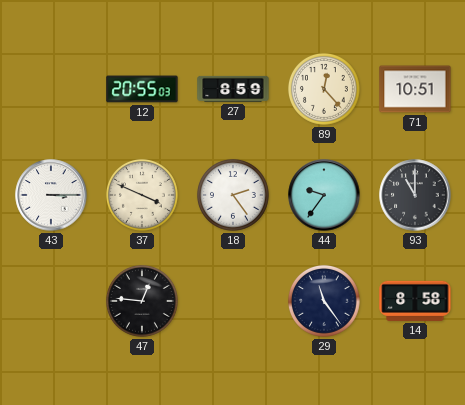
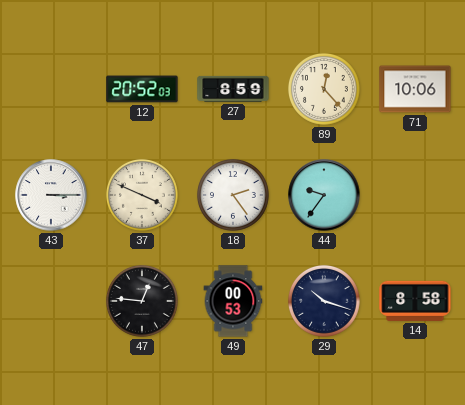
12: 20:55 -> 20:52 (142, 89)
71: 10:51 -> 10:06 (415, 89)
93: 11:00 -> none (415, 195)
49: none -> 00:53 (233, 301)
29: 11:24 -> 10:18 (324, 301)
